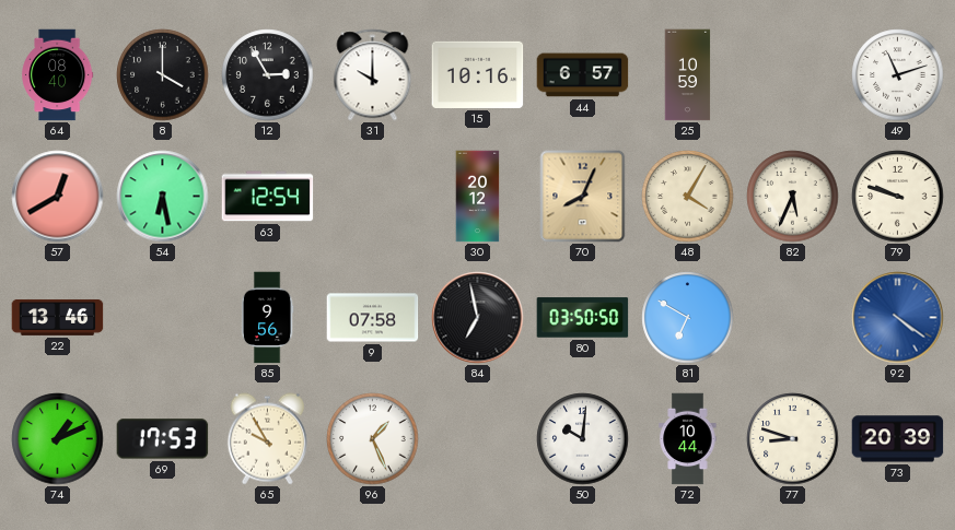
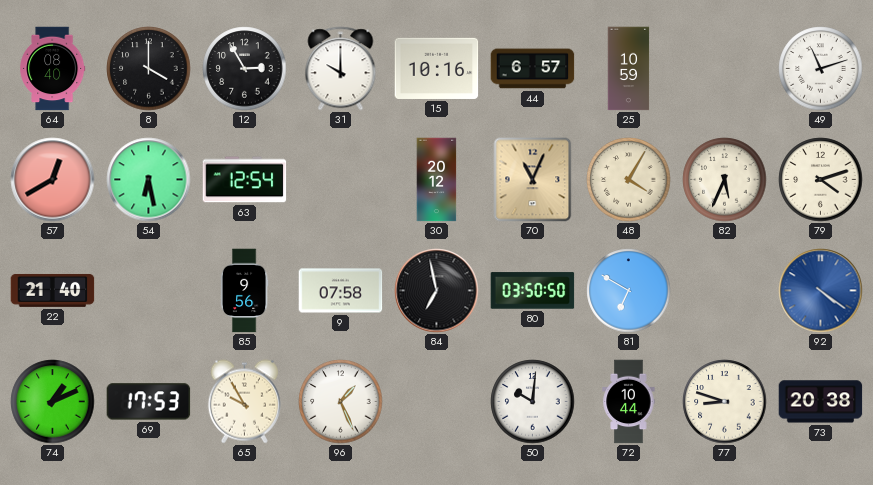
70: 8:04 -> 11:04 (533, 180)
79: 9:48 -> 4:12 (821, 180)
22: 13:46 -> 21:40 (53, 290)
73: 20:39 -> 20:38 (821, 402)
